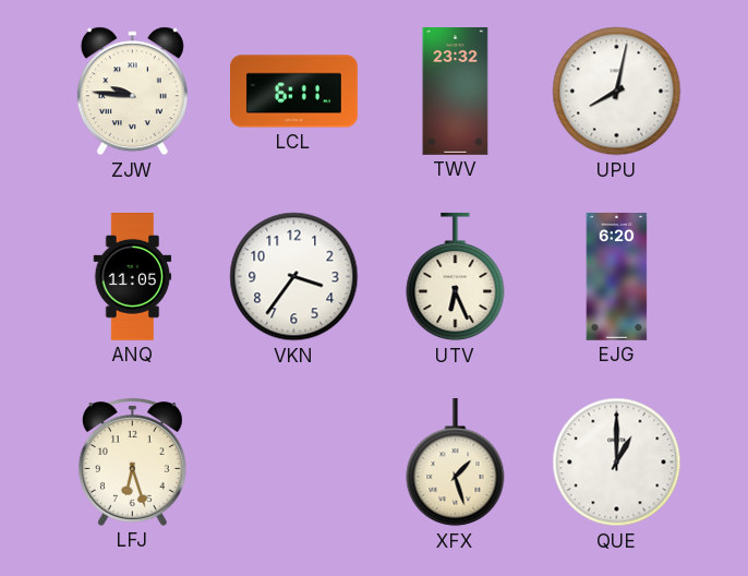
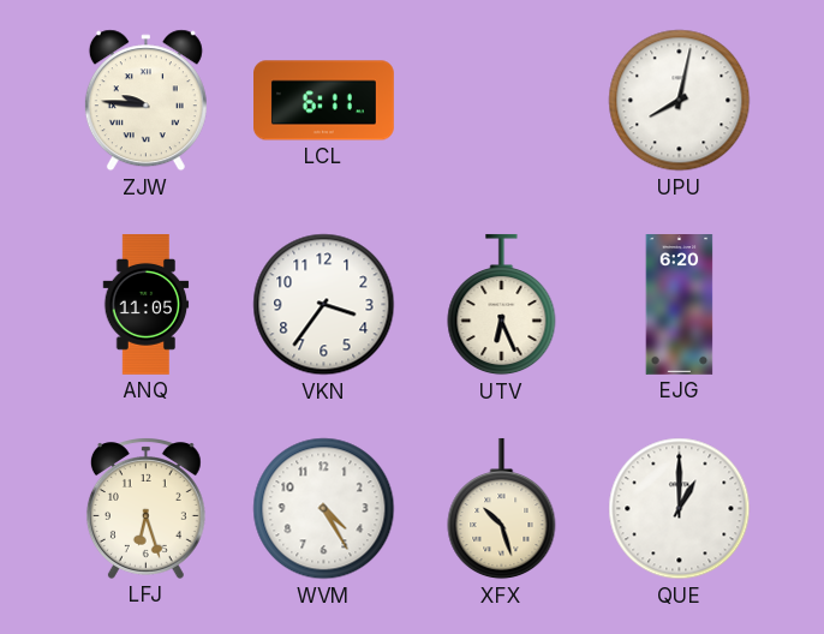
TWV: 23:32 -> none (456, 92)
WVM: none -> 4:25 (324, 509)
XFX: 1:27 -> 10:27 (502, 509)
